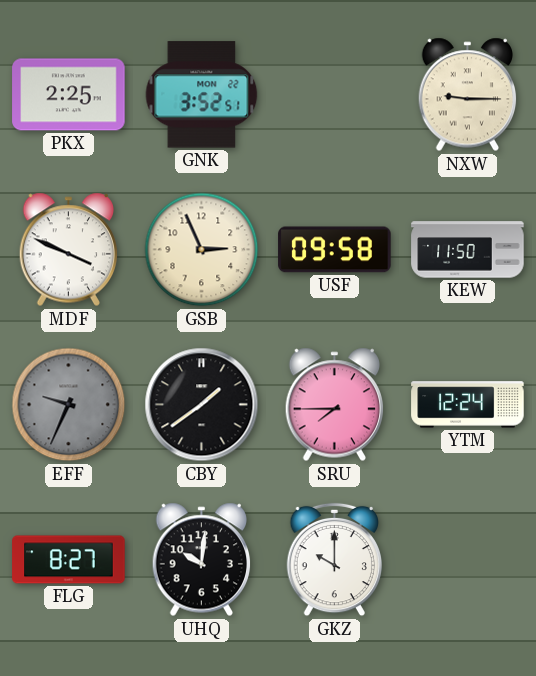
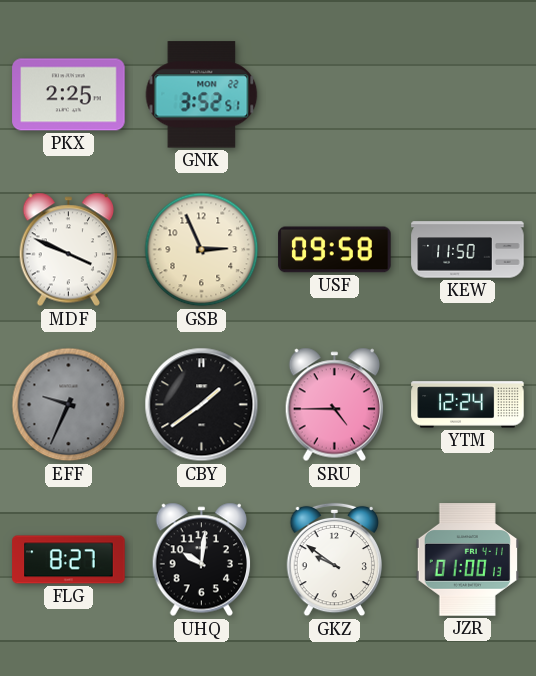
NXW: 9:15 -> none (468, 95)
SRU: 7:45 -> 4:45 (335, 405)
GKZ: 10:00 -> 9:51 (334, 560)
JZR: none -> 01:00 (467, 560)
